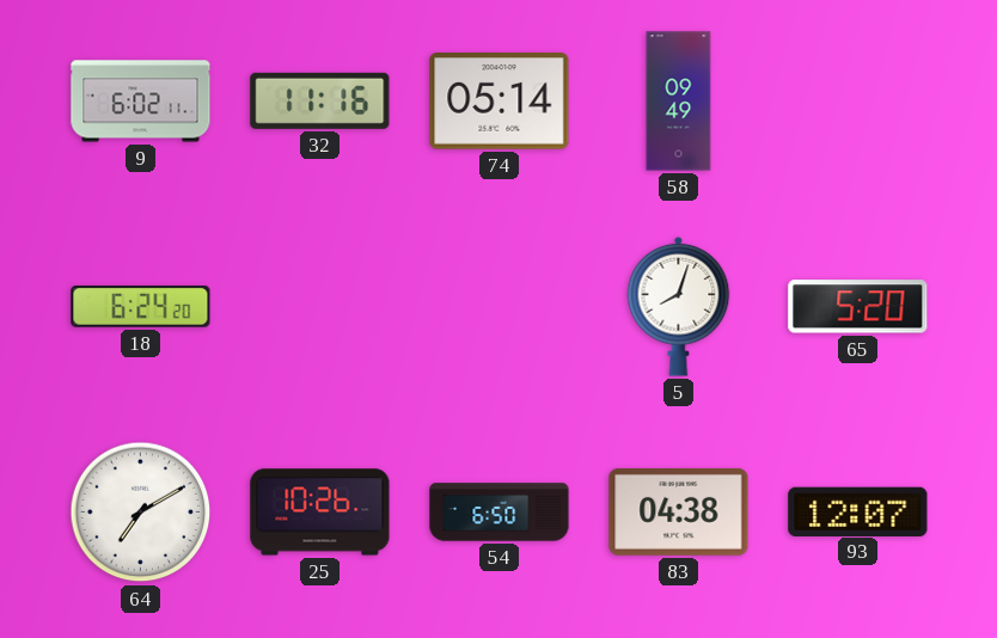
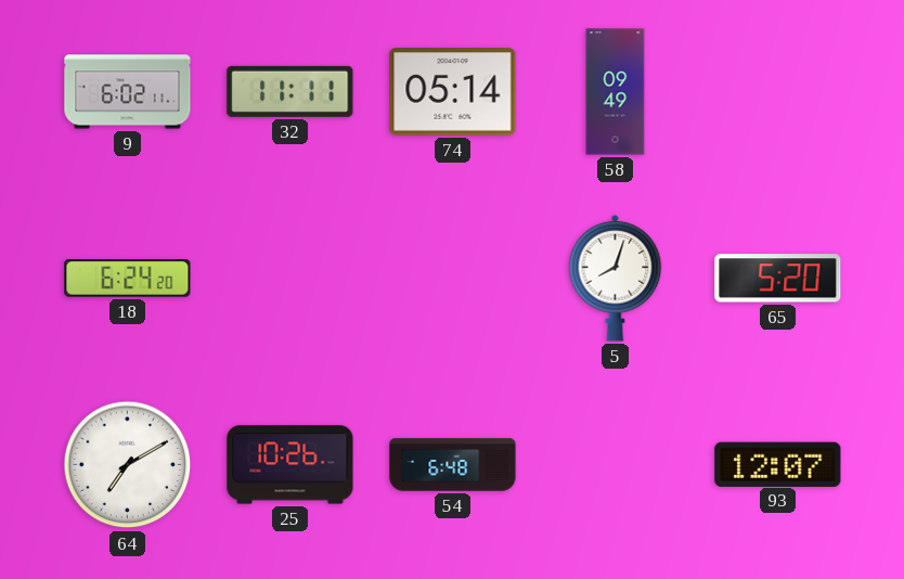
32: 11:16 -> 11:11 (290, 91)
54: 6:50 -> 6:48 (453, 465)
83: 04:38 -> none (679, 511)
